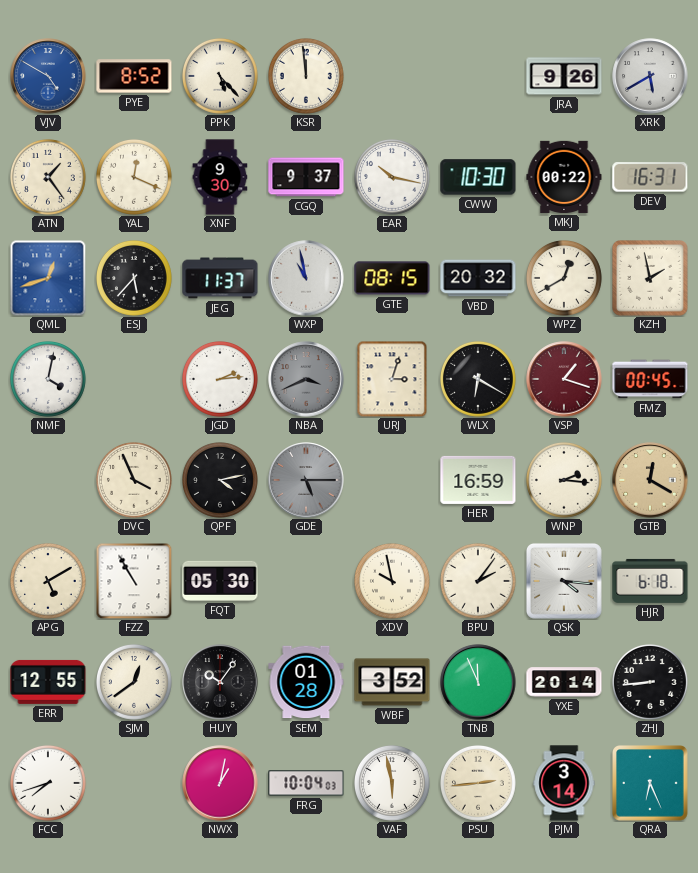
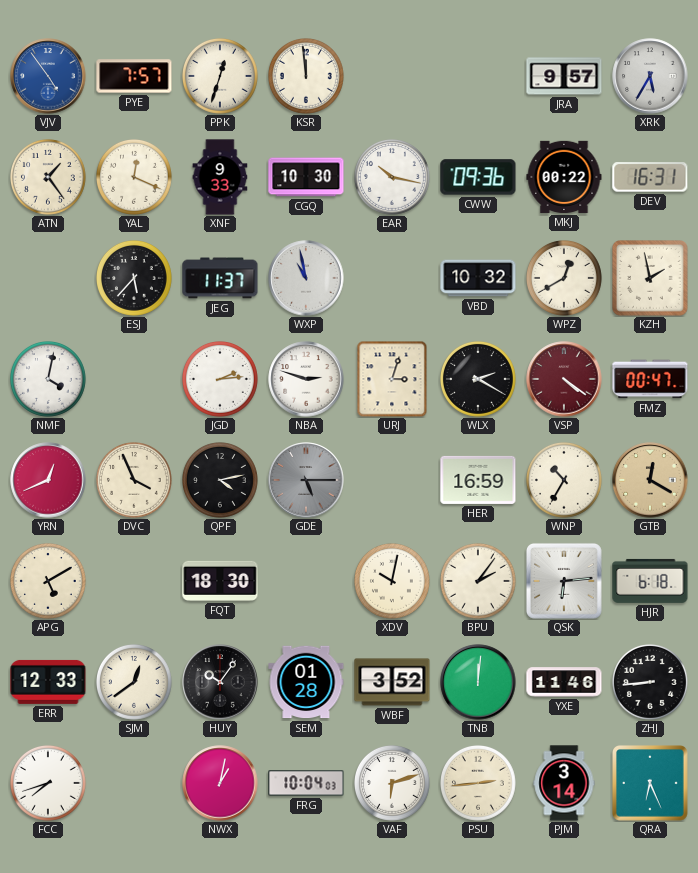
VJV: 4:50 -> 4:54 (48, 76)
PYE: 8:52 -> 7:57 (134, 76)
PPK: 5:23 -> 12:33 (221, 77)
JRA: 9:26 -> 9:57 (564, 76)
XRK: 5:40 -> 5:35 (650, 76)
XNF: 9:30 -> 9:33 (220, 177)
CGQ: 9:37 -> 10:30 (306, 177)
CWW: 10:30 -> 09:36 (478, 177)
QML: 12:42 -> none (48, 278)
GTE: 08:15 -> none (392, 278)
VBD: 20:32 -> 10:32 (478, 278)
NBA: 3:41 -> 2:48 (306, 379)
NBA dial: grey -> white (306, 379)
WLX: 6:20 -> 2:20 (479, 380)
VSP: 1:18 -> 4:21 (564, 379)
FMZ: 00:45 -> 00:47 (650, 379)
YRN: none -> 12:41 (48, 480)
WNP: 2:16 -> 10:35 (565, 481)
FZZ: 10:55 -> none (134, 581)
FQT: 05:30 -> 18:30 (220, 581)
XDV: 9:58 -> 10:02 (393, 582)
QSK: 4:16 -> 6:14 (564, 581)
ERR: 12:55 -> 12:33 (48, 682)
TNB: 11:56 -> 12:01 (478, 682)
YXE: 20:14 -> 11:46 (564, 682)
VAF: 5:58 -> 6:12 (393, 784)
